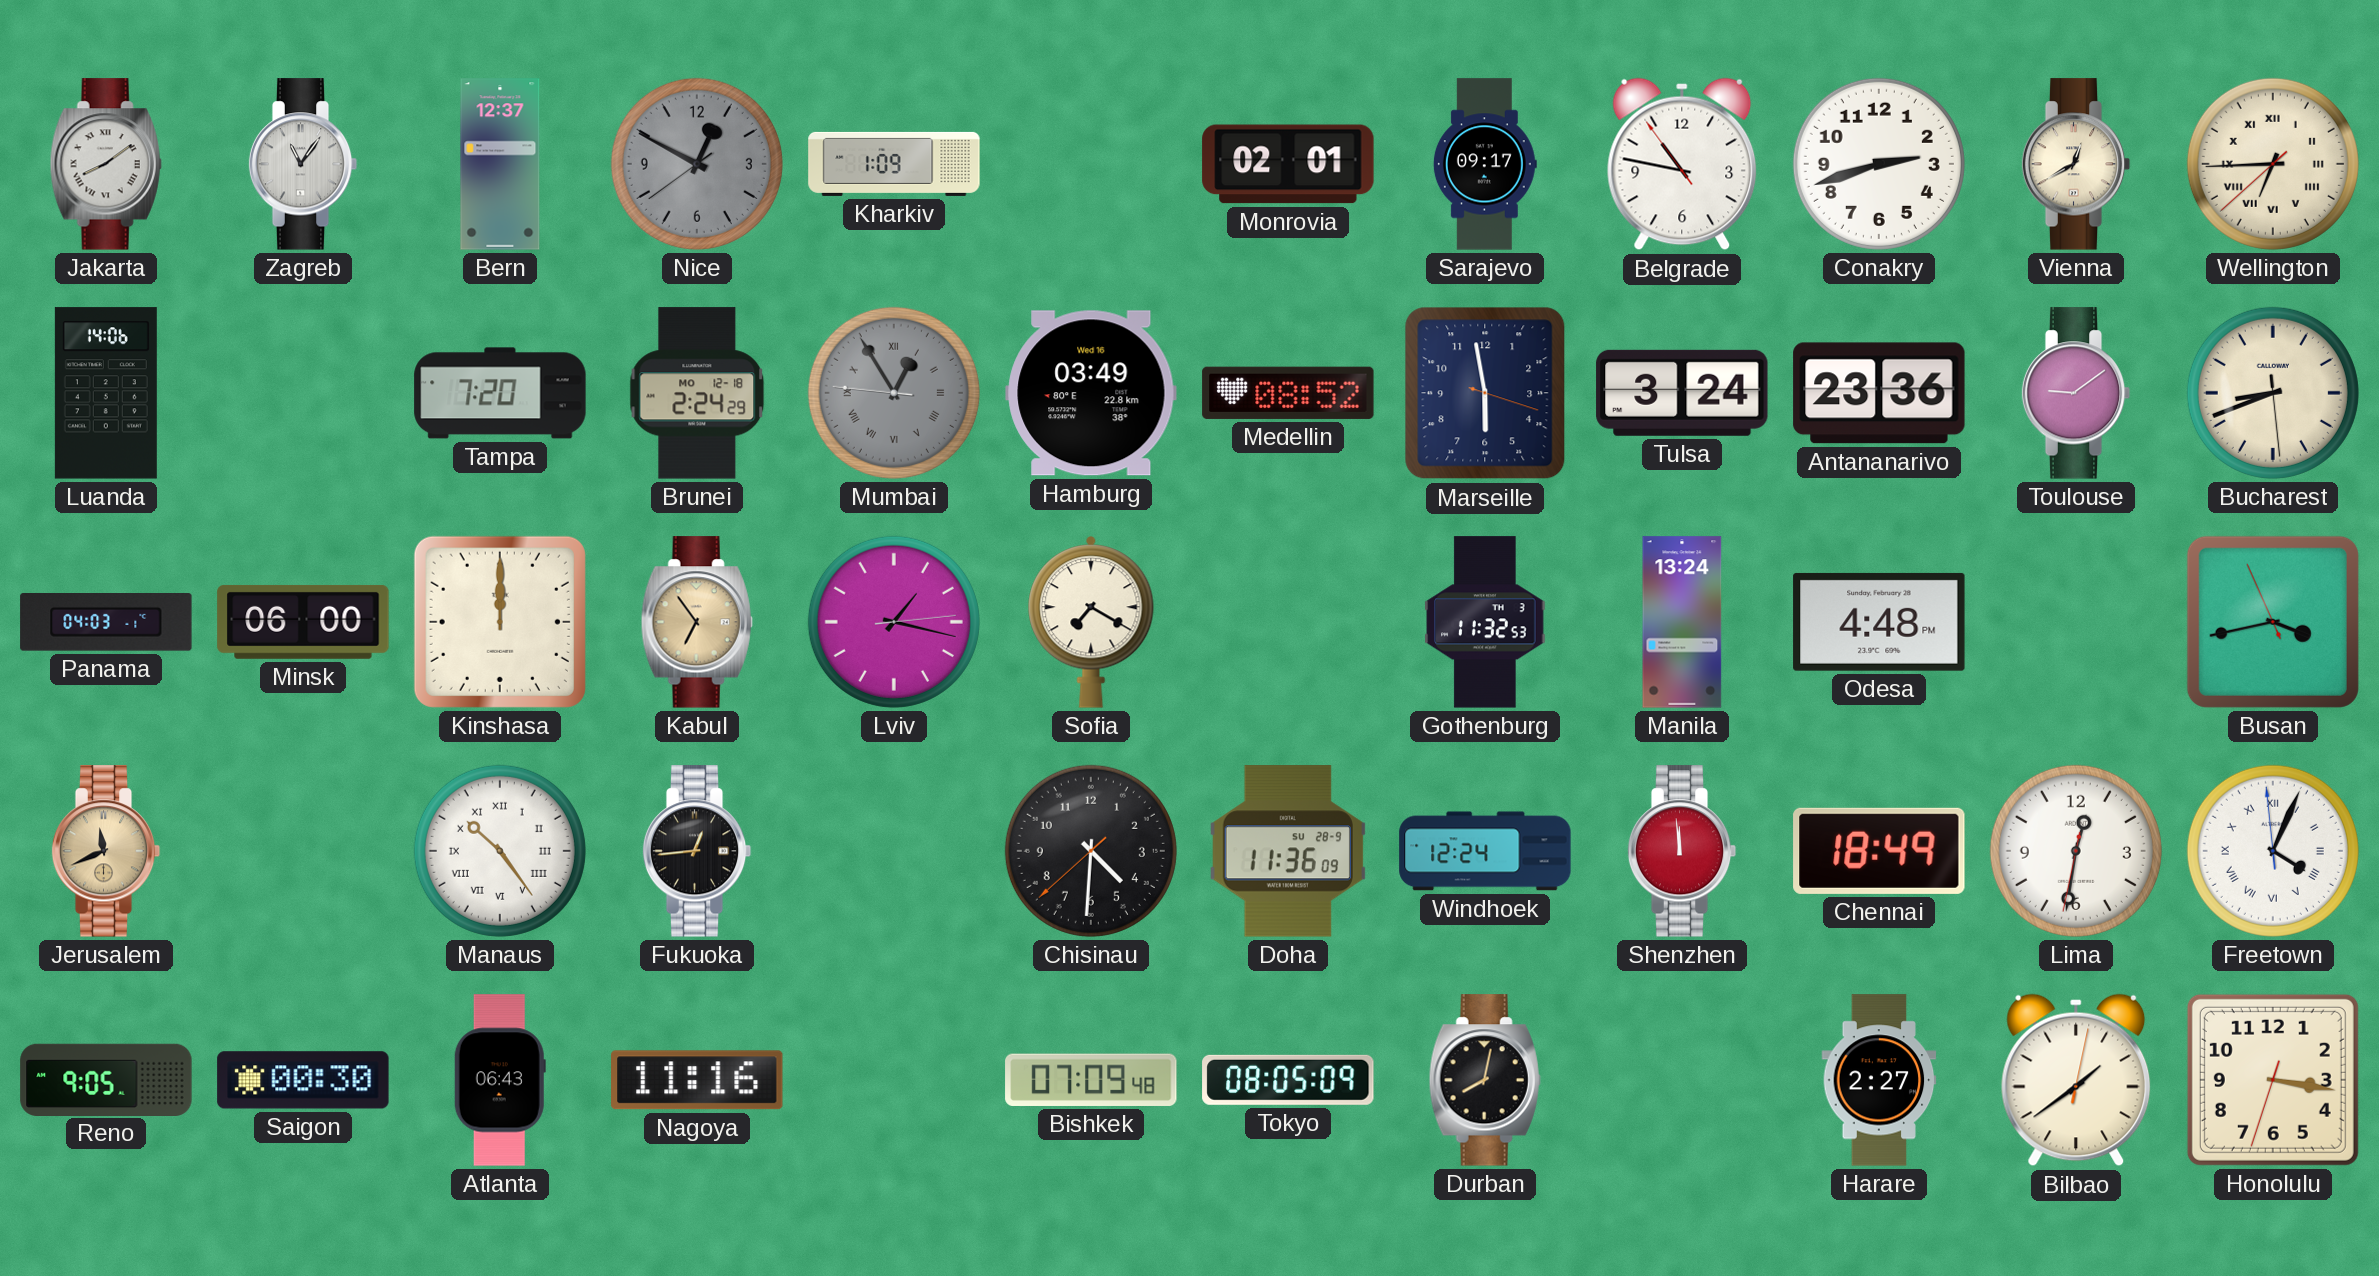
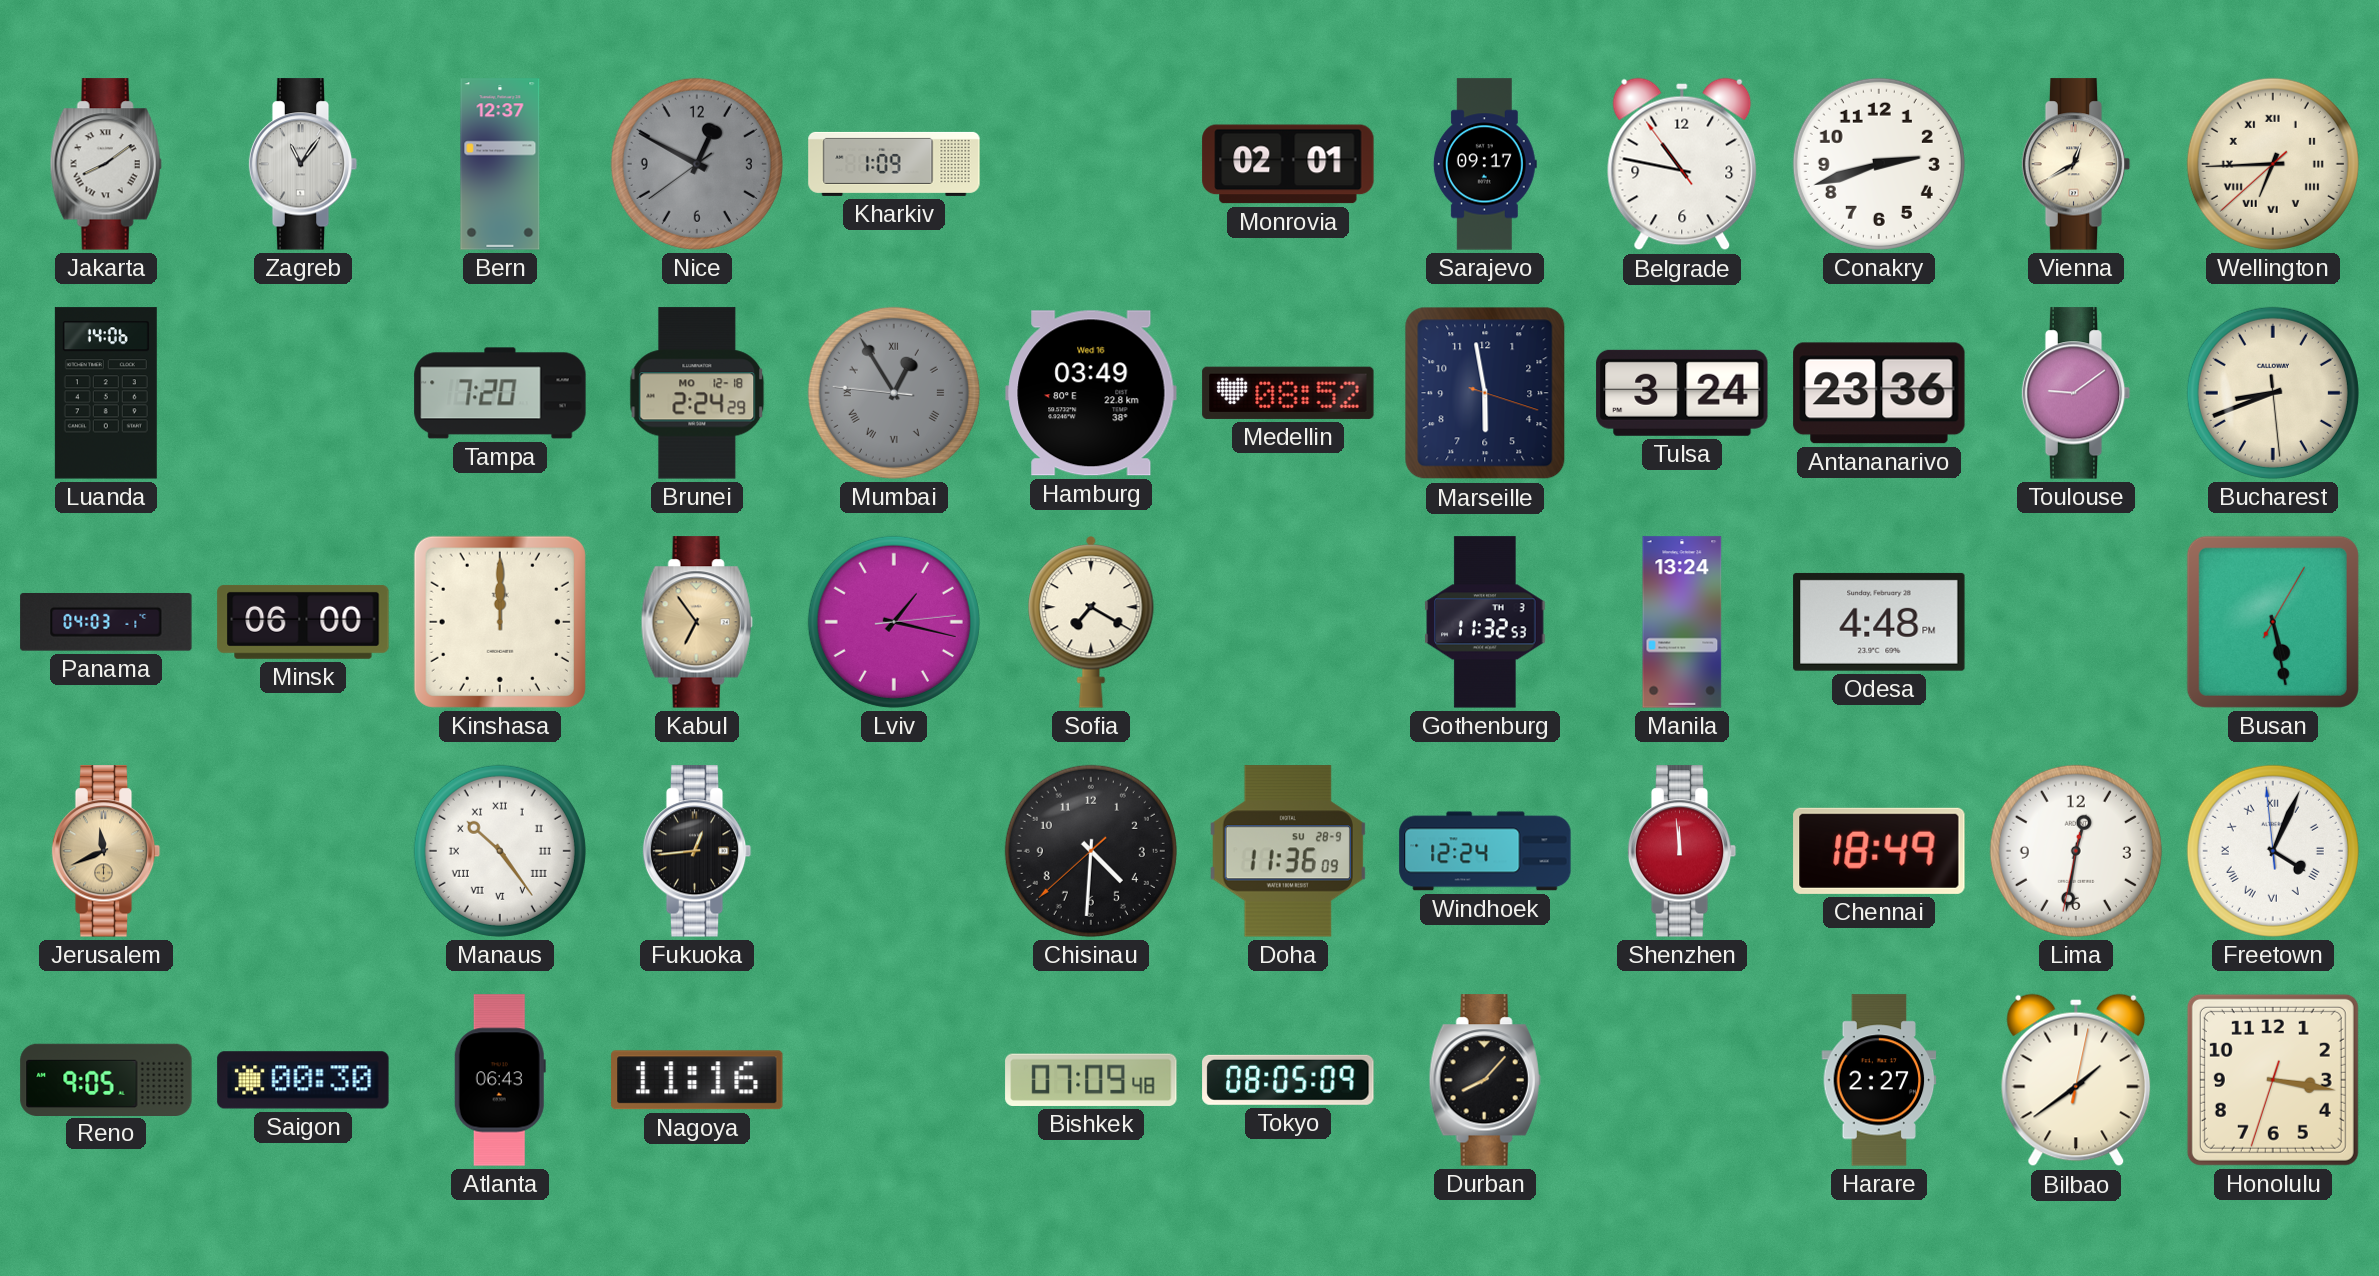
Busan: 3:42 -> 5:28 (2273, 622)
Durban: 8:02 -> 8:07 (1485, 1080)
